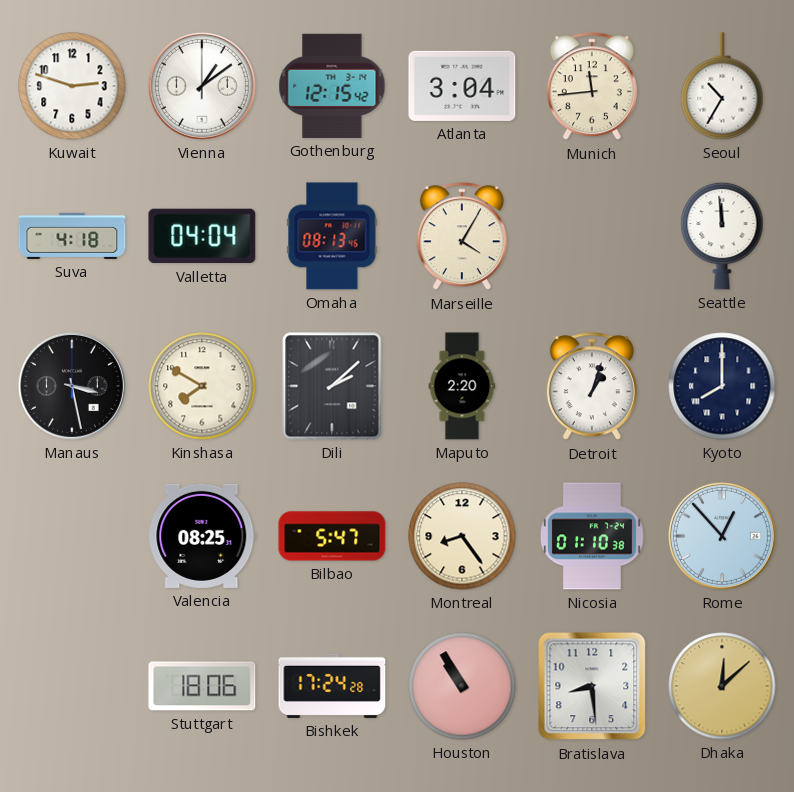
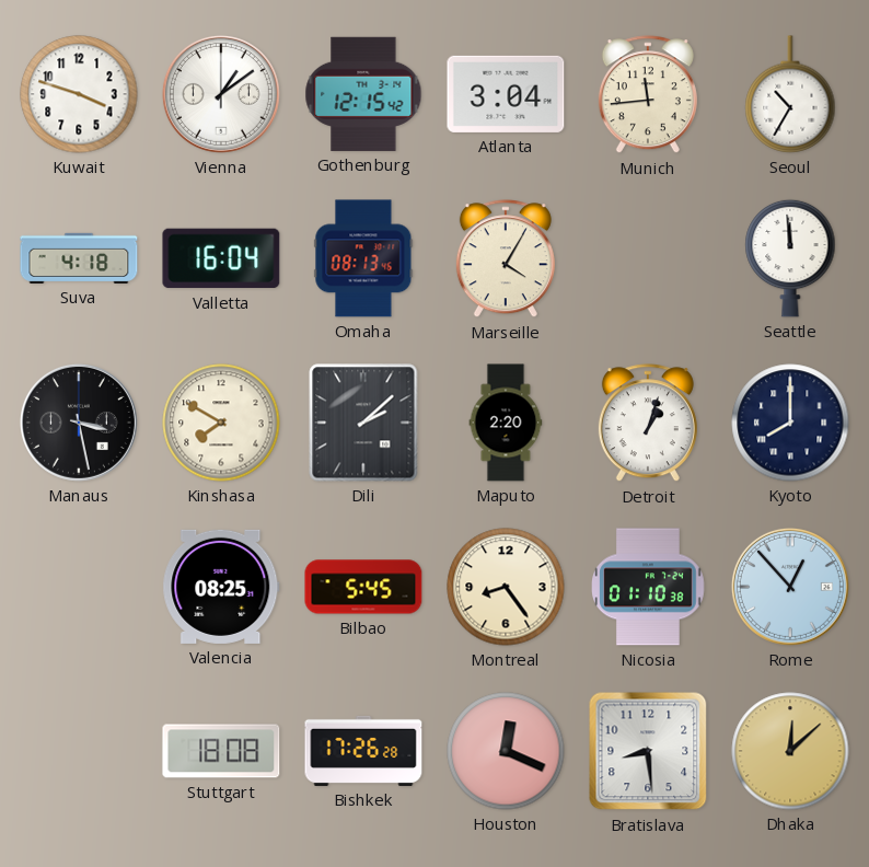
Kuwait: 2:48 -> 3:48 (79, 94)
Valletta: 04:04 -> 16:04 (221, 258)
Bilbao: 5:47 -> 5:45 (363, 587)
Stuttgart: 18:06 -> 18:08 (221, 751)
Bishkek: 17:24 -> 17:26 (363, 751)
Houston: 10:55 -> 12:19 (506, 751)
